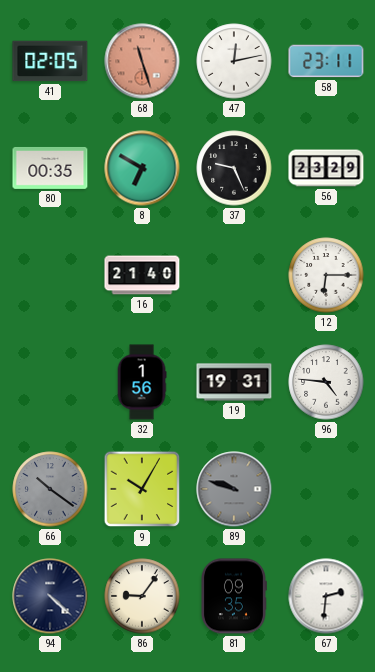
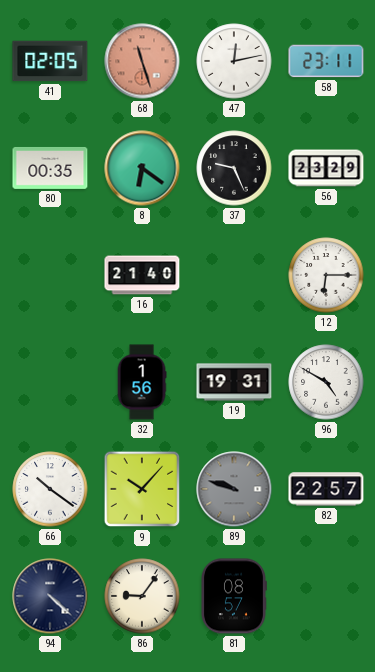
8: 6:50 -> 6:21 (142, 168)
96: 4:46 -> 4:50 (326, 382)
66 dial: grey -> white (50, 489)
9: 10:05 -> 10:07 (142, 489)
82: none -> 22:57 (326, 489)
81: 09:35 -> 08:57 (234, 596)
67: 2:31 -> none (326, 596)
